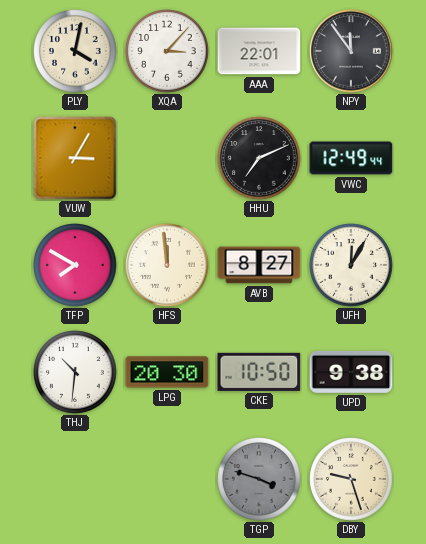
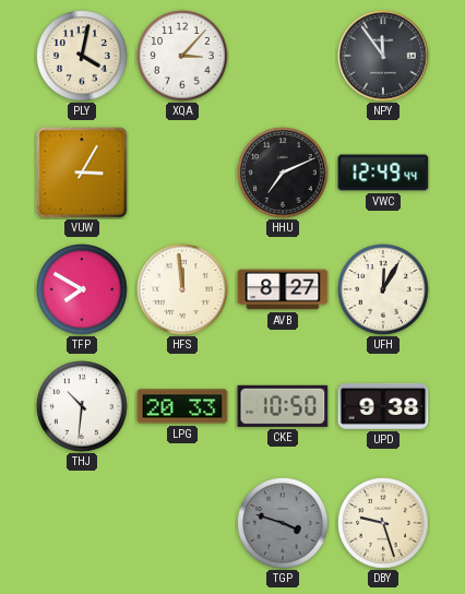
AAA: 22:01 -> none (259, 51)
LPG: 20:30 -> 20:33 (182, 406)
